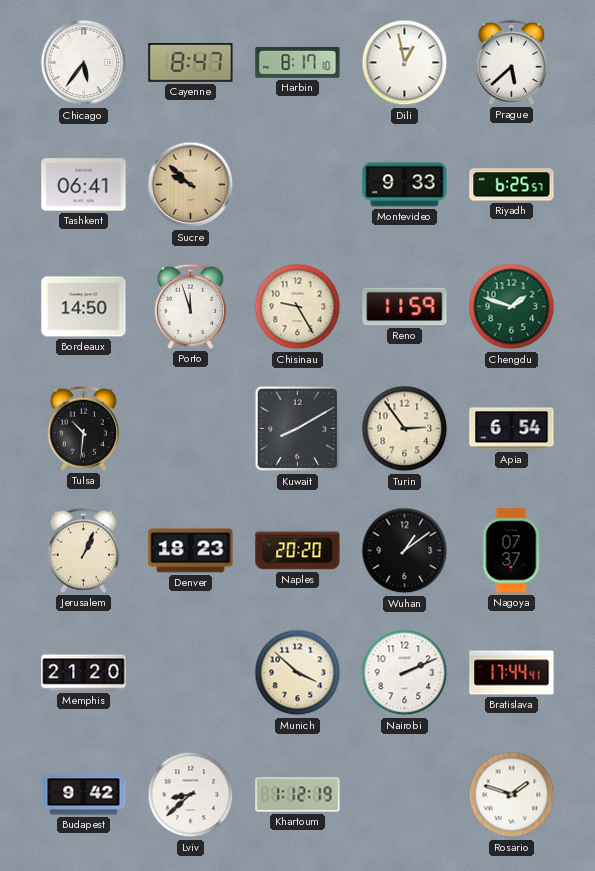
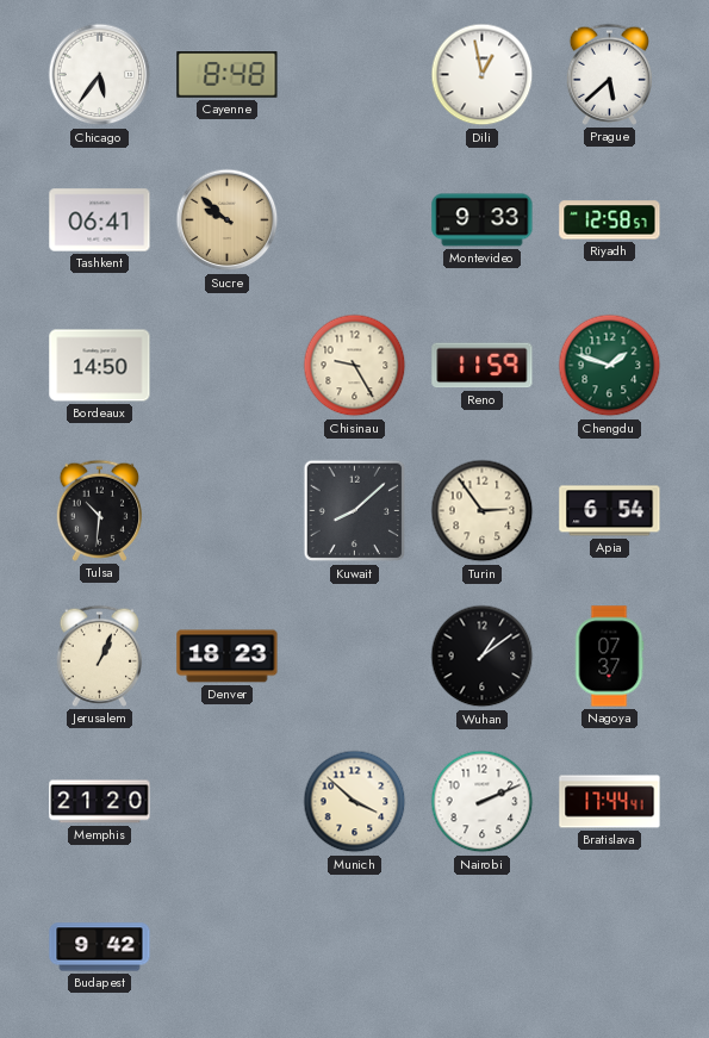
Cayenne: 8:47 -> 8:48 (228, 75)
Harbin: 8:17 -> none (298, 62)
Riyadh: 6:25 -> 12:58 (610, 220)
Porto: 11:57 -> none (190, 306)
Kuwait: 8:10 -> 8:08 (355, 511)
Naples: 20:20 -> none (298, 551)
Lviv: 8:38 -> none (191, 795)
Khartoum: 1:12 -> none (298, 795)
Rosario: 1:48 -> none (512, 795)
